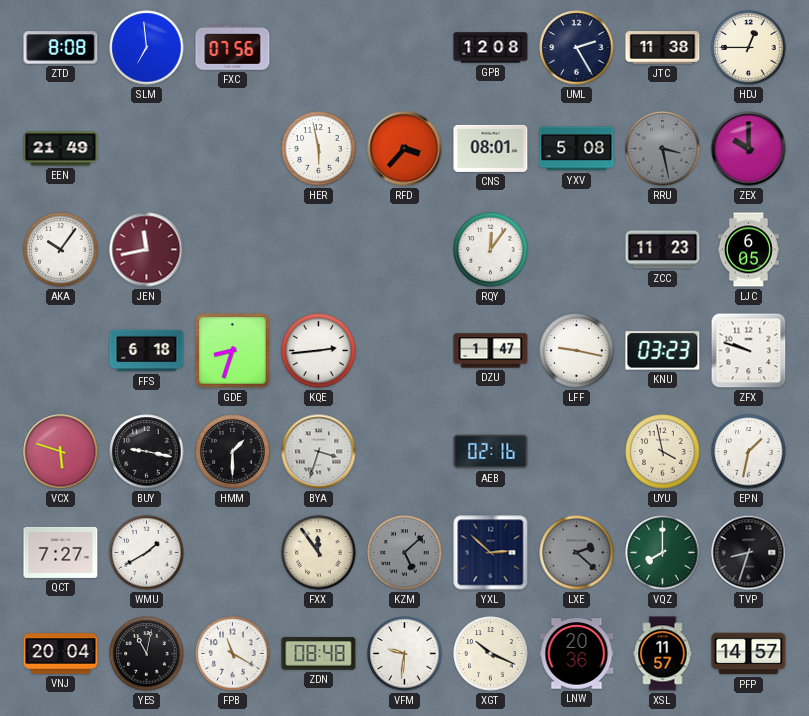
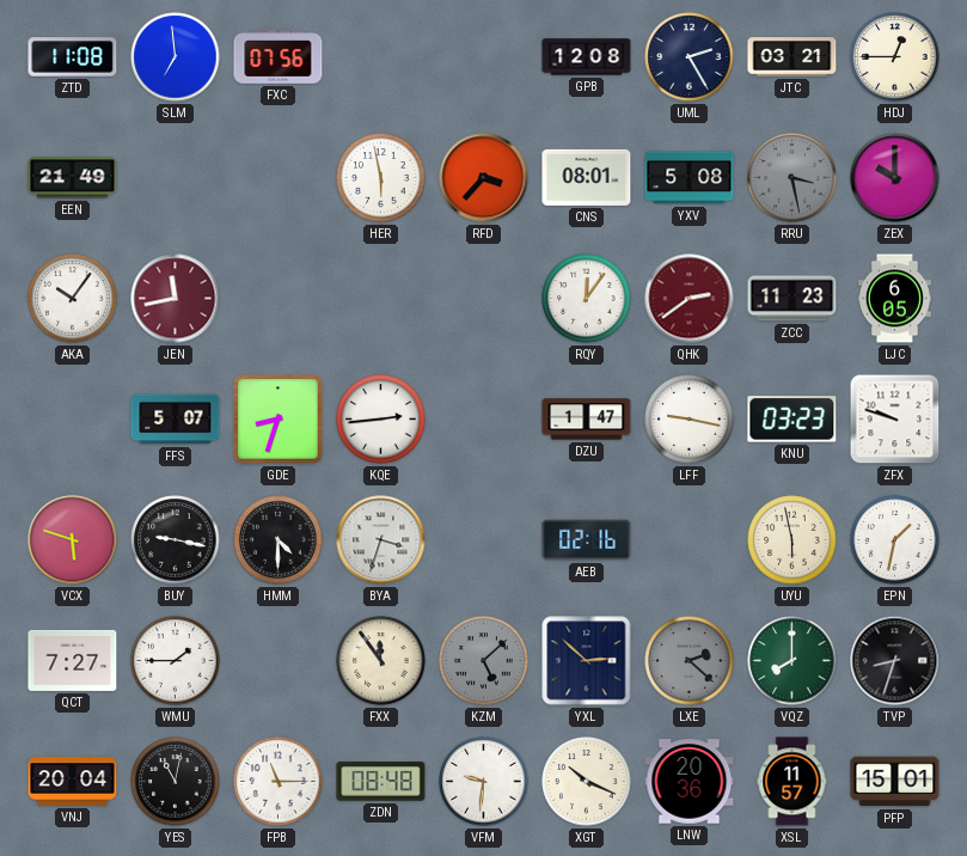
ZTD: 8:08 -> 11:08 (73, 57)
JTC: 11:38 -> 03:21 (792, 57)
QHK: none -> 2:39 (690, 299)
FFS: 6:18 -> 5:07 (176, 420)
HMM: 1:30 -> 4:30 (279, 540)
UYU: 3:58 -> 5:58 (792, 540)
WMU: 1:40 -> 1:45 (176, 661)
FPB: 11:20 -> 11:15 (279, 782)
PFP: 14:57 -> 15:01 (895, 782)
